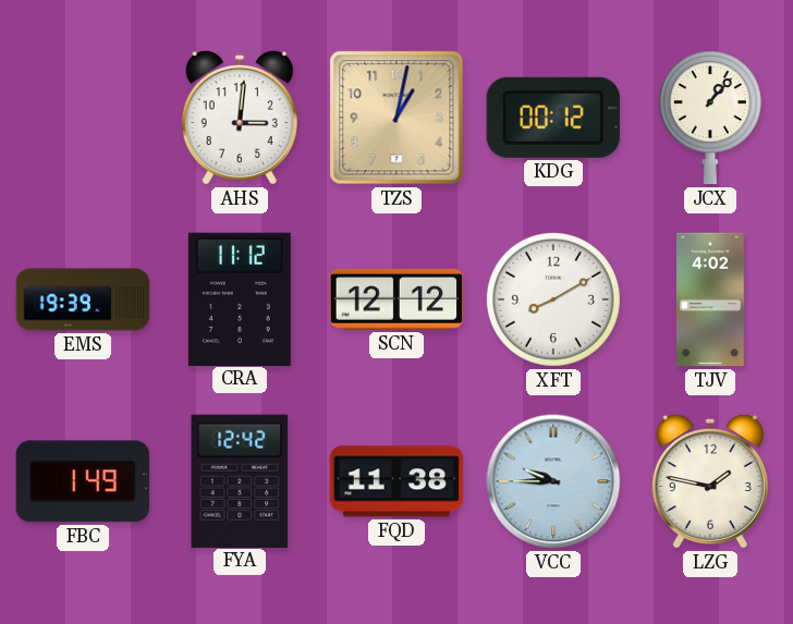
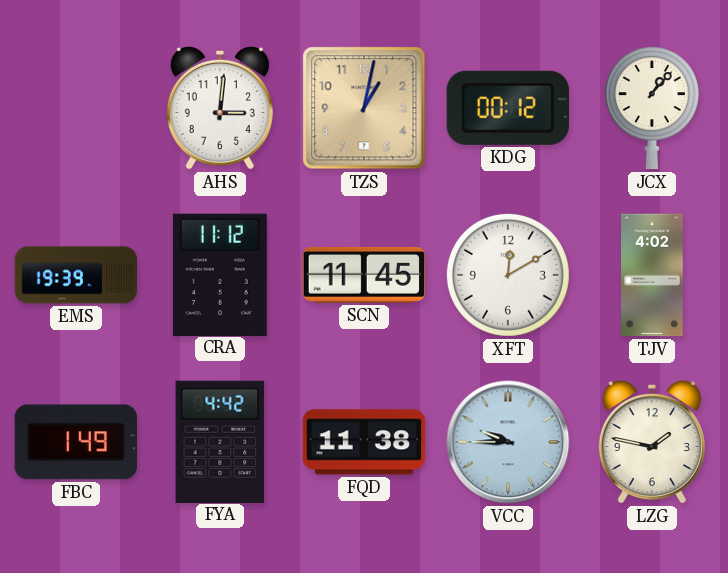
SCN: 12:12 -> 11:45 (364, 275)
XFT: 8:10 -> 12:10 (508, 275)
FYA: 12:42 -> 4:42 (220, 441)
